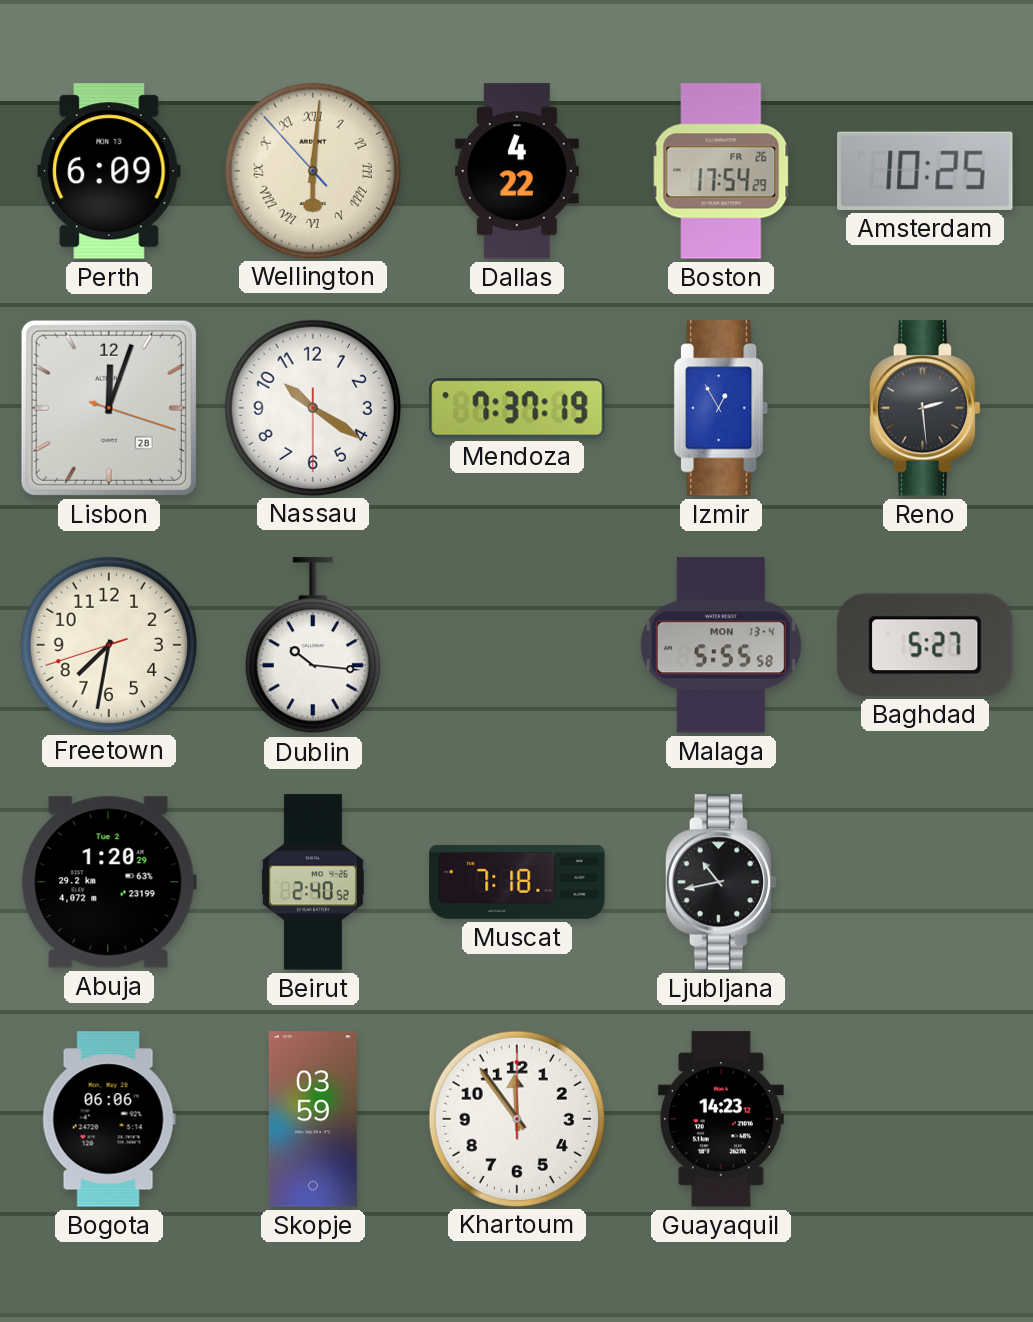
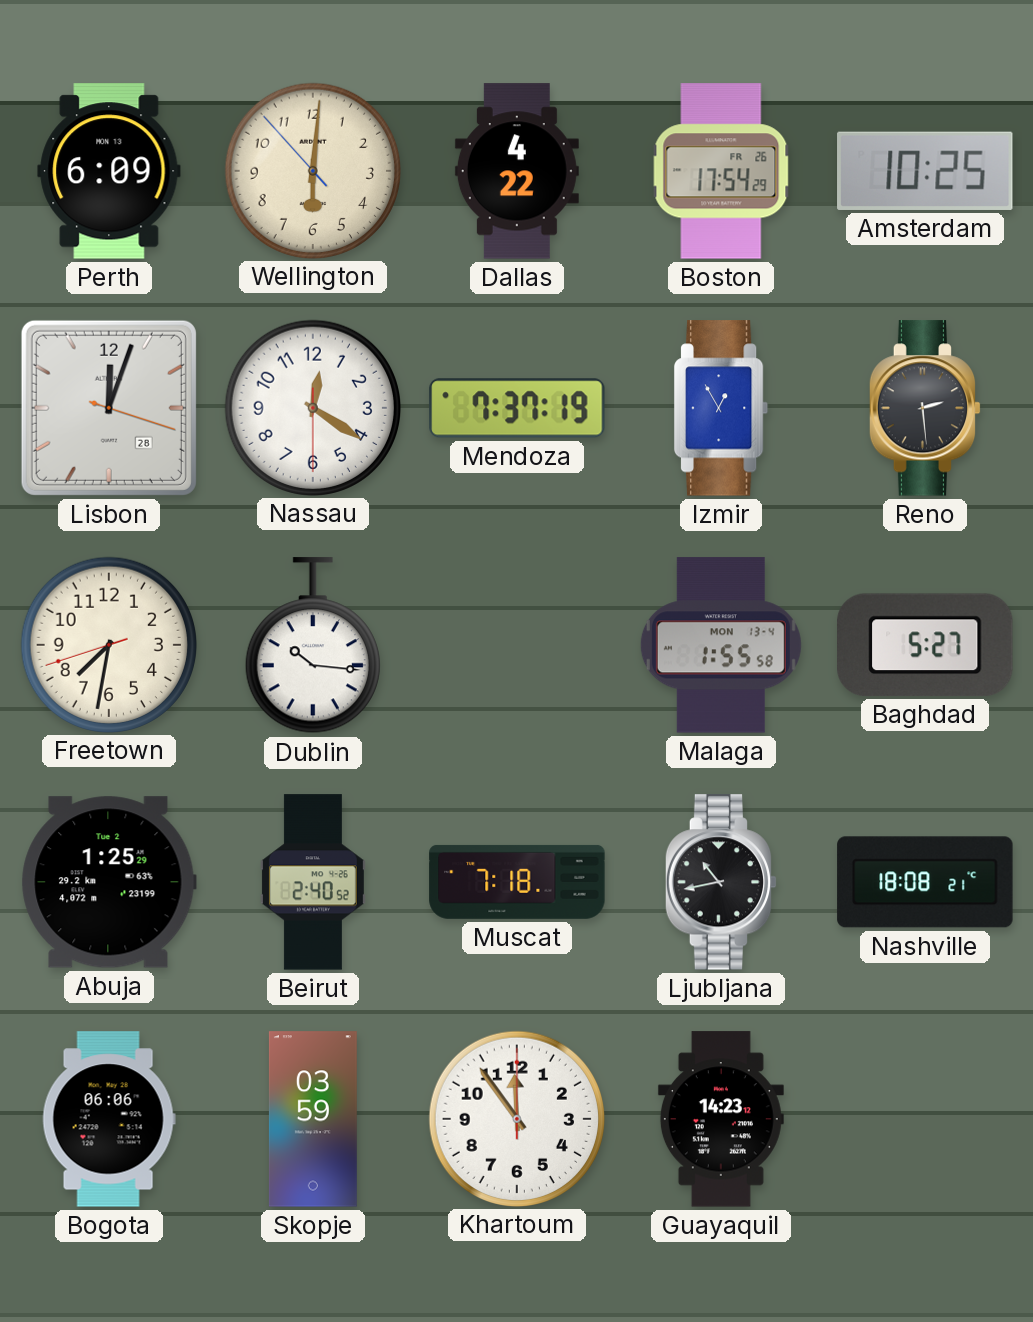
Wellington numerals: Roman -> Arabic (312, 170)
Nassau: 10:20 -> 12:20 (312, 407)
Malaga: 5:55 -> 1:55 (721, 645)
Abuja: 1:20 -> 1:25 (109, 882)
Nashville: none -> 18:08 (925, 882)
